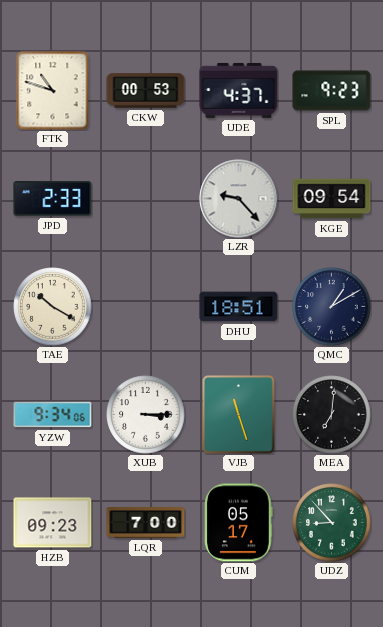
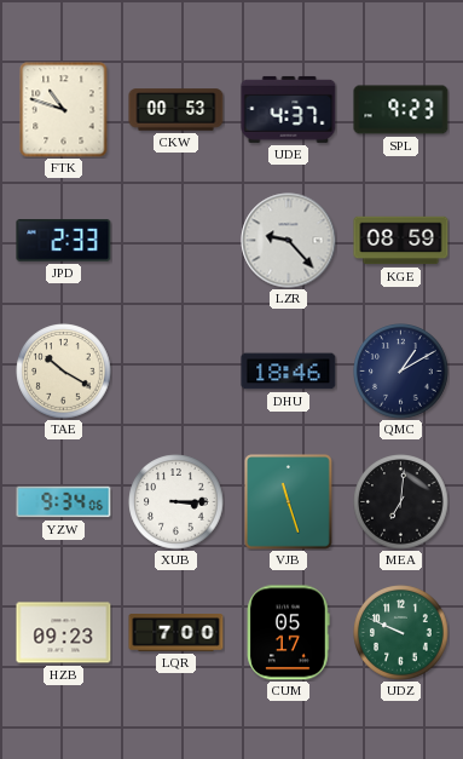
KGE: 09:54 -> 08:59 (401, 241)
DHU: 18:51 -> 18:46 (289, 372)
UDZ: 8:53 -> 9:49 (401, 633)
